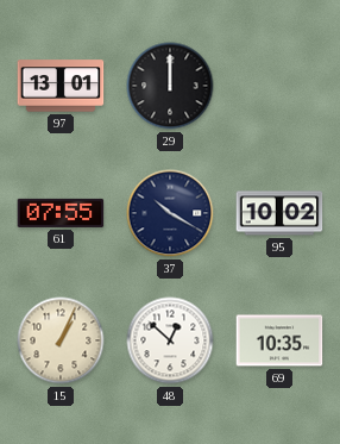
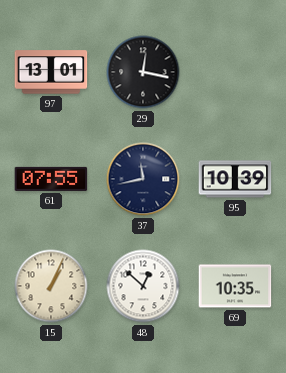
29: 12:00 -> 12:17 (143, 72)
37: 10:20 -> 11:43 (143, 179)
95: 10:02 -> 10:39 (235, 179)
